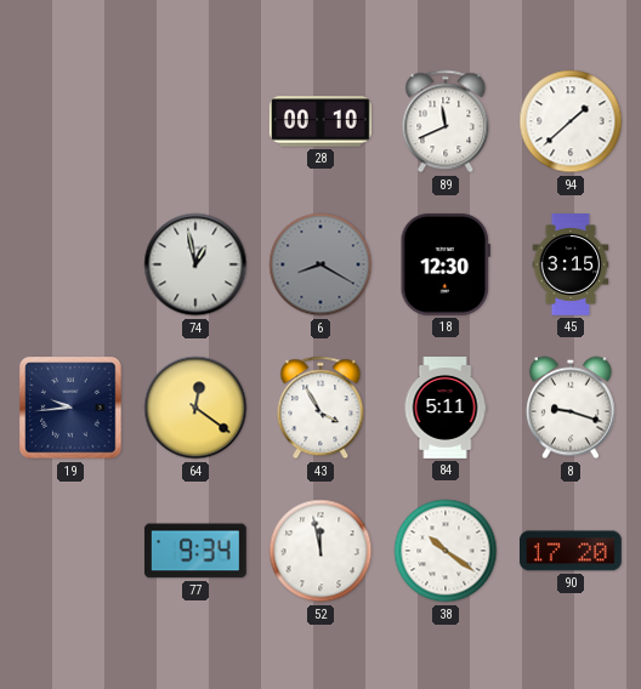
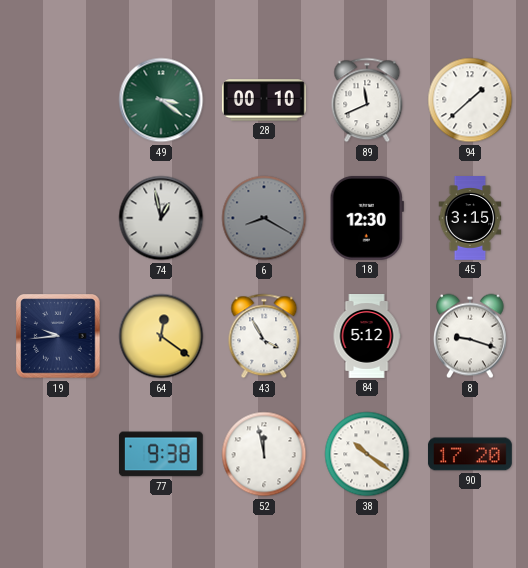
49: none -> 3:21 (161, 100)
84: 5:11 -> 5:12 (367, 337)
77: 9:34 -> 9:38 (161, 454)
